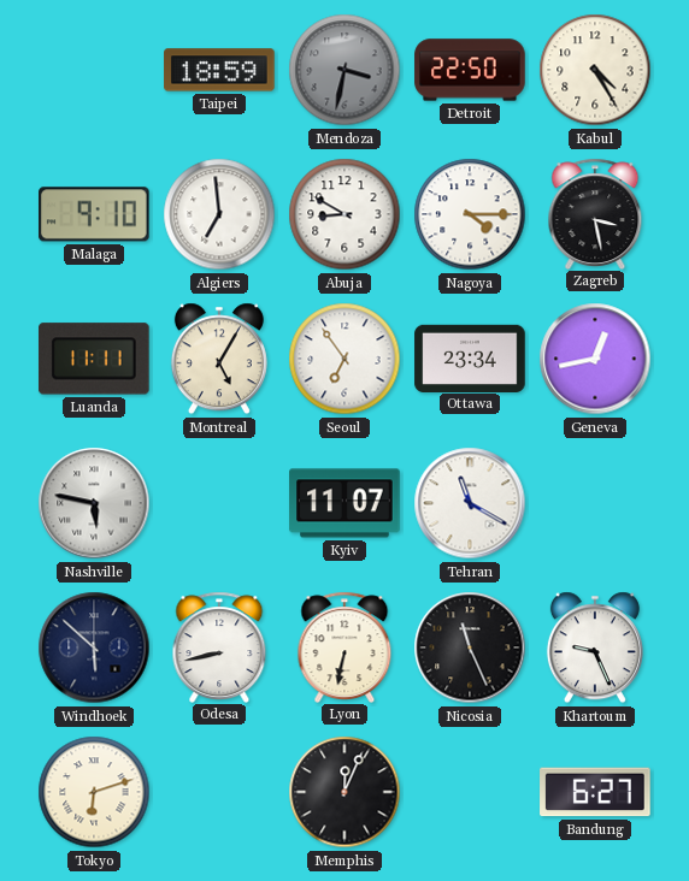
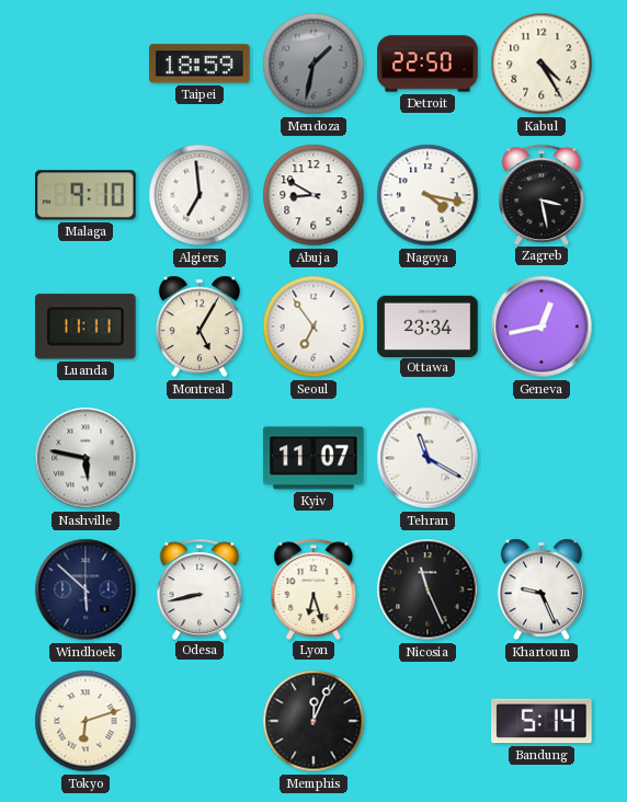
Mendoza: 3:32 -> 1:32 (314, 64)
Nagoya: 4:15 -> 4:17 (428, 195)
Lyon: 6:32 -> 6:27 (314, 588)
Bandung: 6:27 -> 5:14 (541, 721)
